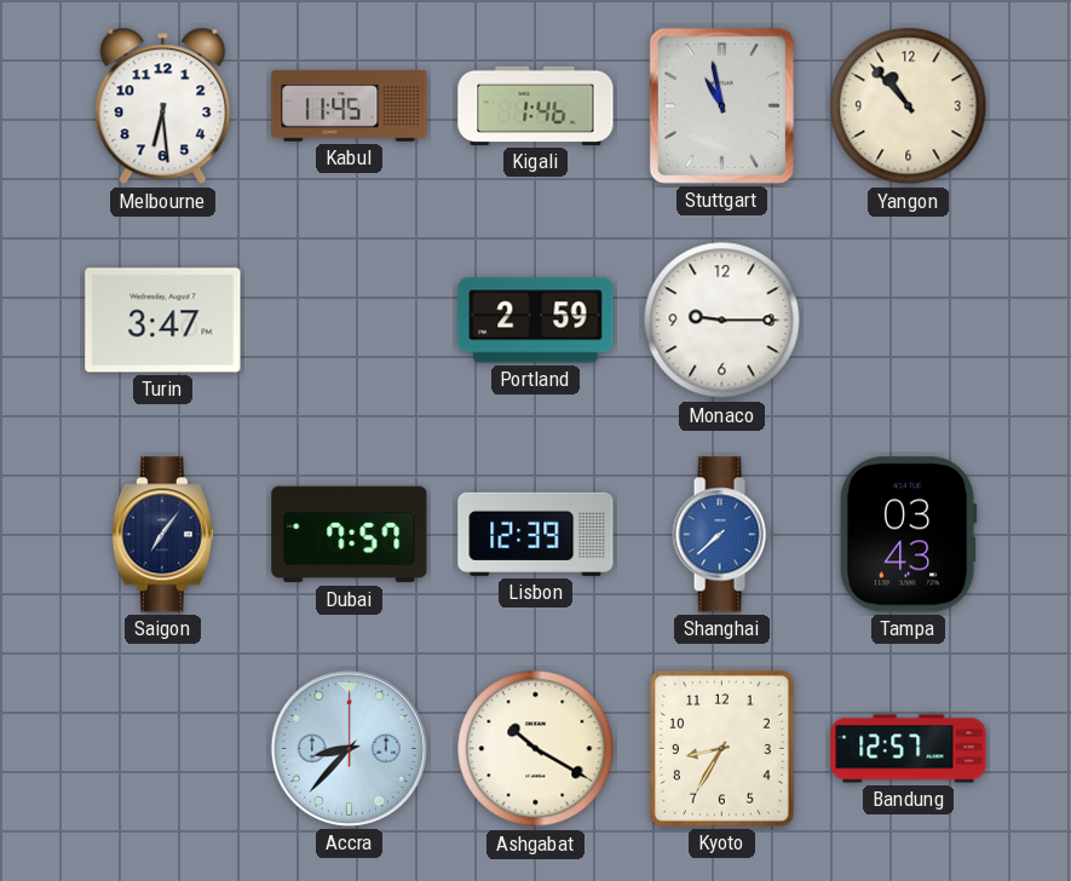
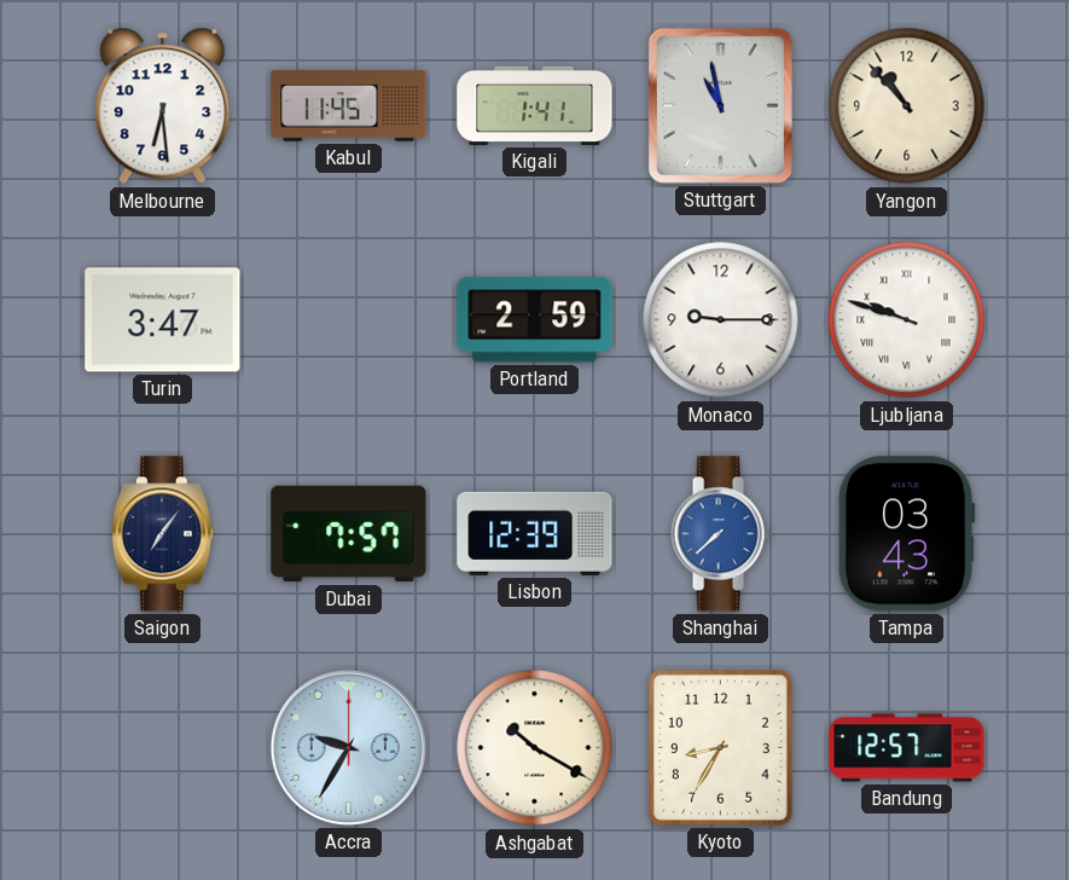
Kigali: 1:46 -> 1:41 (535, 105)
Ljubljana: none -> 9:48 (907, 320)
Accra: 8:37 -> 9:35 (348, 747)
